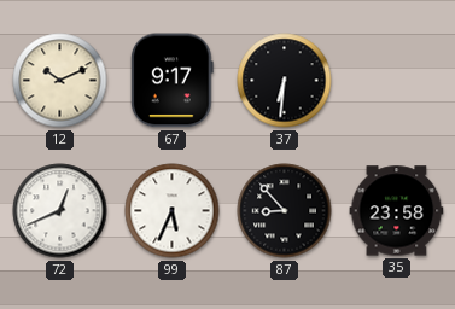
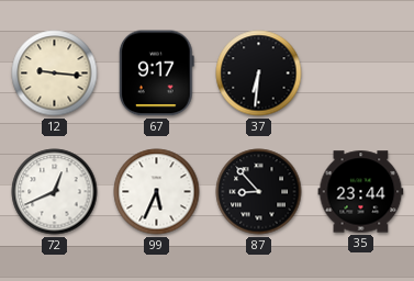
12: 10:11 -> 9:16 (55, 74)
35: 23:58 -> 23:44 (361, 192)
